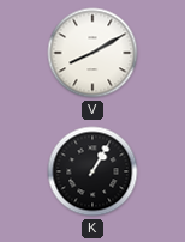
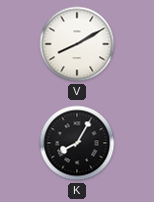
K: 1:05 -> 8:05 (77, 143)
